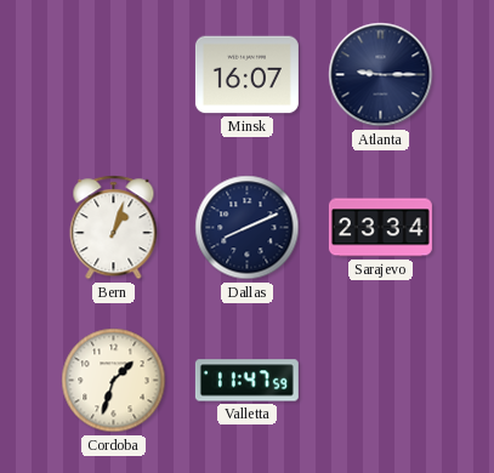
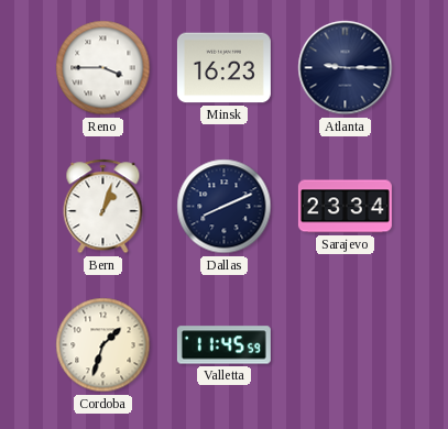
Reno: none -> 3:45 (103, 68)
Minsk: 16:07 -> 16:23 (223, 68)
Valletta: 11:47 -> 11:45 (223, 345)
